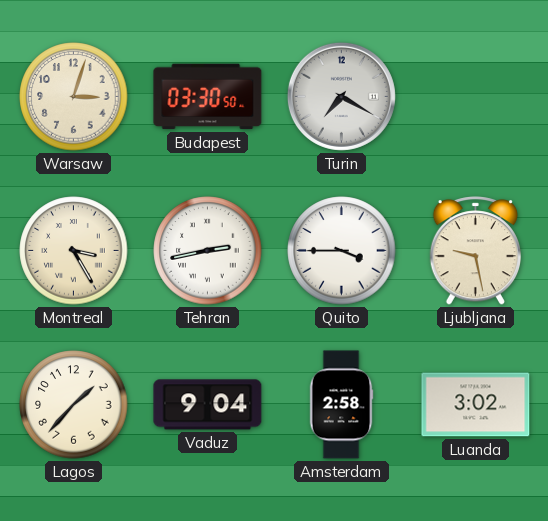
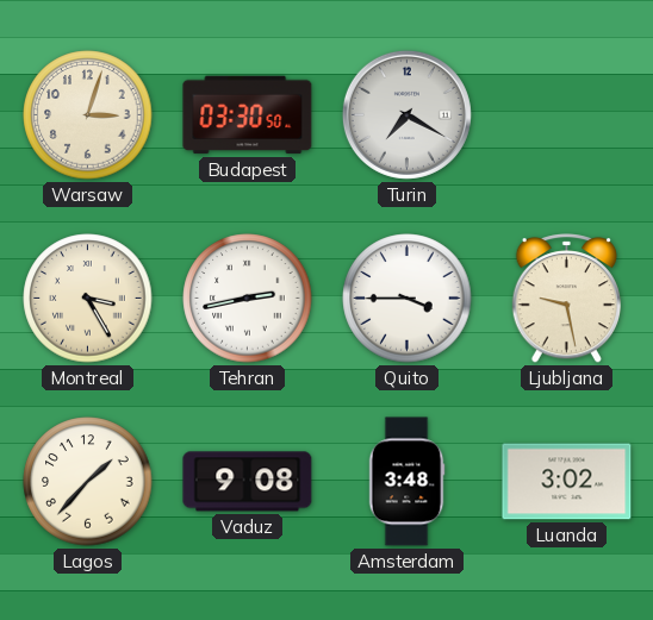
Vaduz: 9:04 -> 9:08 (248, 482)
Amsterdam: 2:58 -> 3:48 (406, 482)
